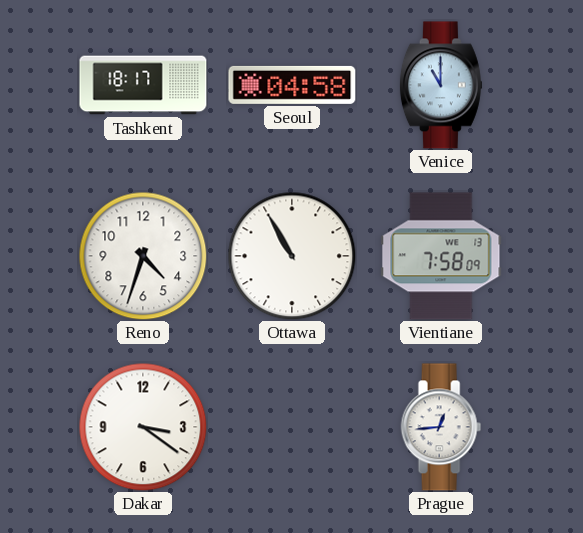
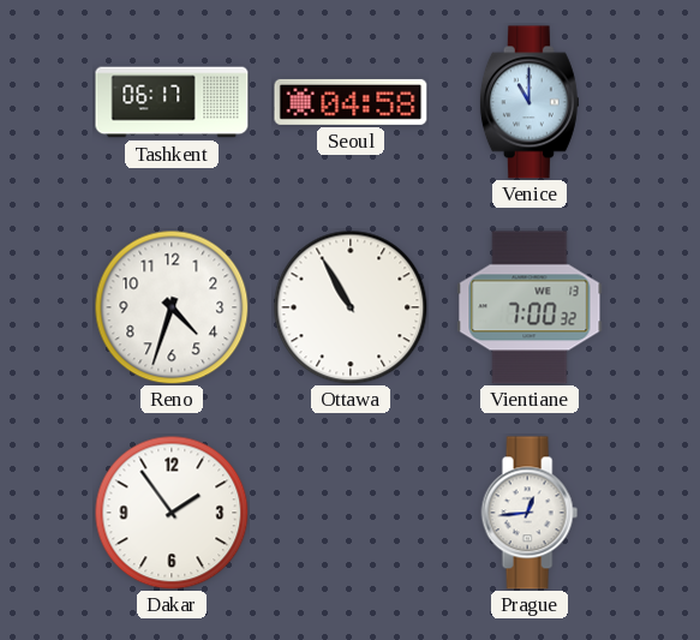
Tashkent: 18:17 -> 06:17 (172, 102)
Vientiane: 7:58 -> 7:00 (530, 307)
Dakar: 3:21 -> 1:54 (172, 513)
